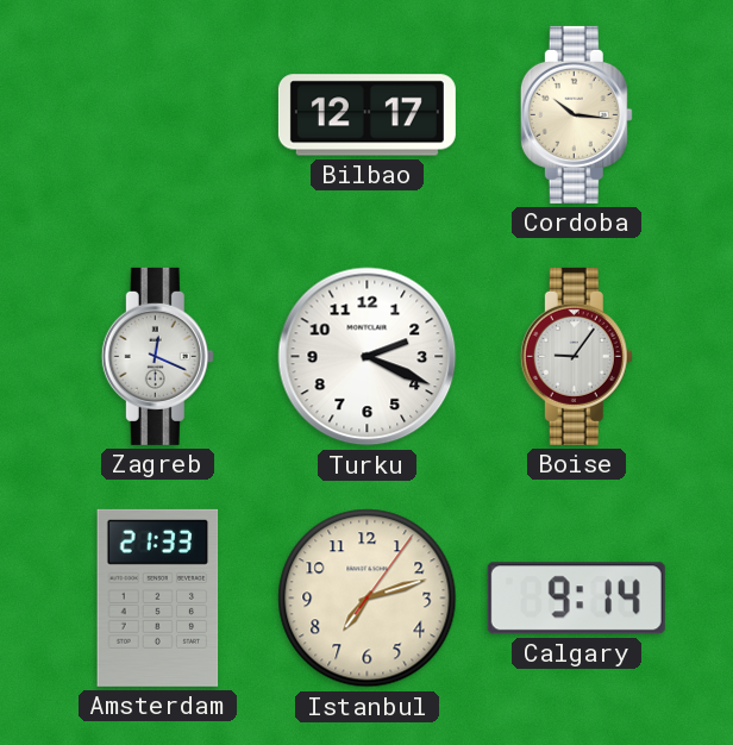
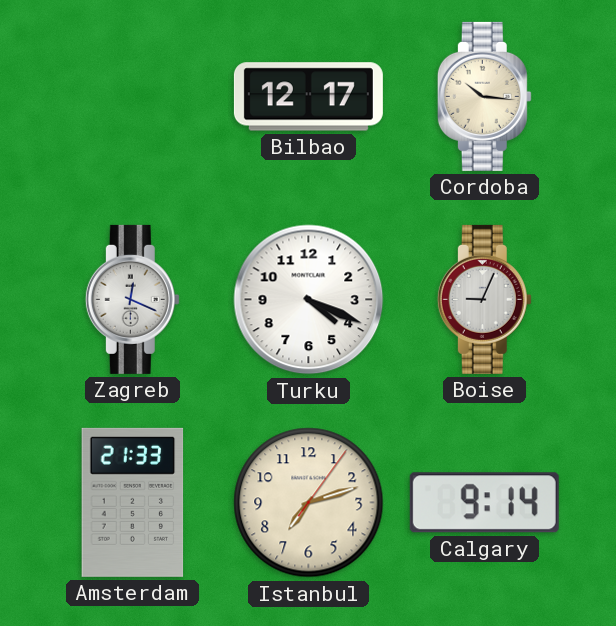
Turku: 2:19 -> 4:19 (309, 300)
Boise: 9:06 -> 9:04 (484, 299)
